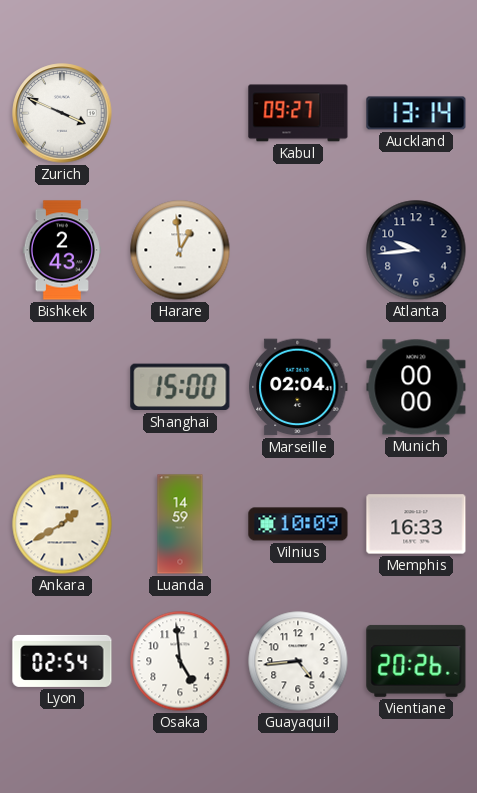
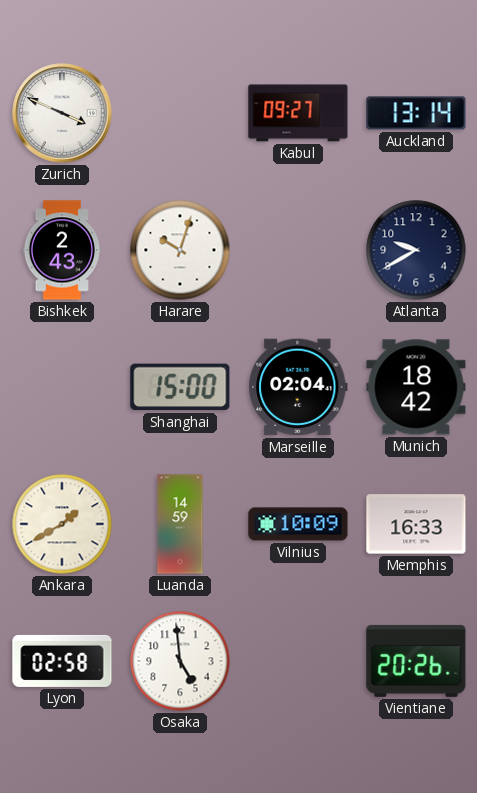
Harare: 12:59 -> 10:03 (180, 250)
Atlanta: 9:44 -> 9:40 (416, 250)
Munich: 00:00 -> 18:42 (416, 387)
Lyon: 02:54 -> 02:58 (62, 661)
Guayaquil: 4:44 -> none (298, 661)
